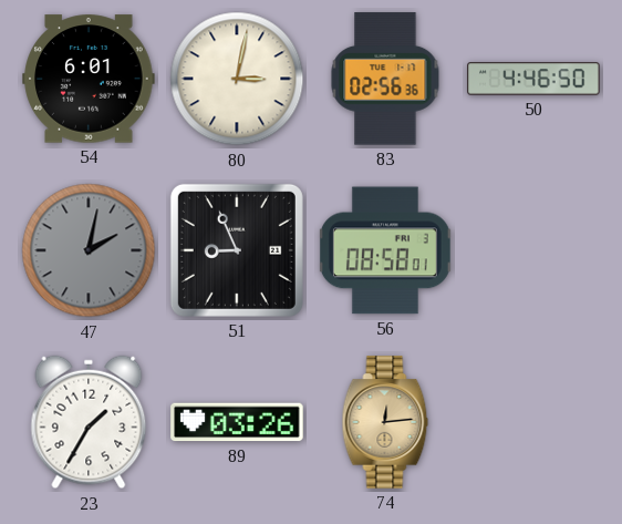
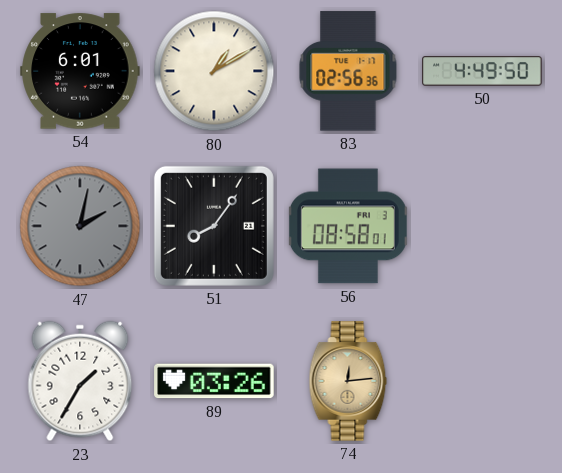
80: 3:02 -> 1:10 (214, 71)
50: 4:46 -> 4:49 (482, 71)
51: 8:56 -> 8:06 (214, 226)
